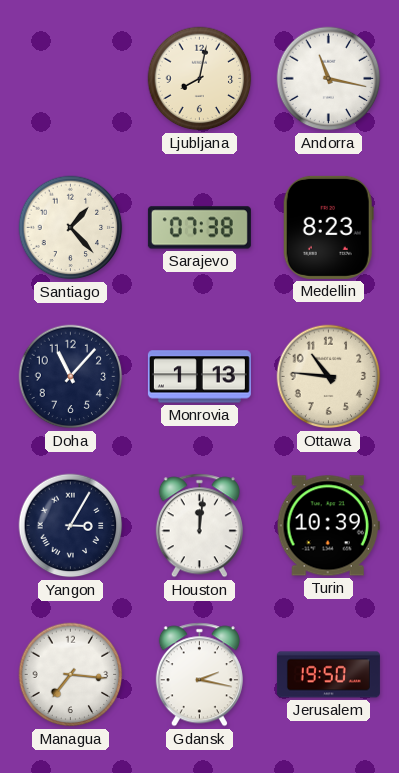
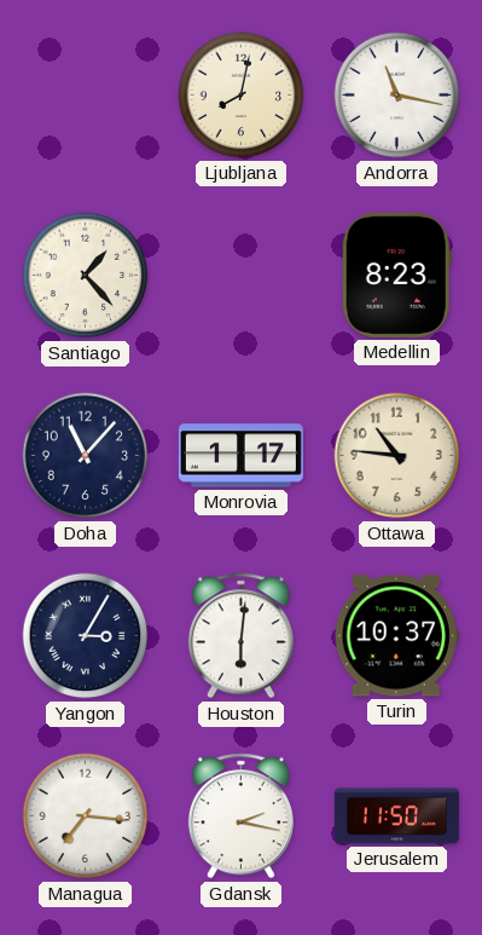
Sarajevo: 07:38 -> none (199, 228)
Monrovia: 1:13 -> 1:17 (240, 456)
Houston: 12:01 -> 6:01 (240, 636)
Turin: 10:39 -> 10:37 (396, 636)
Jerusalem: 19:50 -> 11:50 (396, 816)
